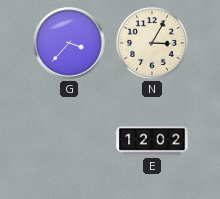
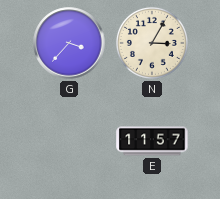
E: 12:02 -> 11:57 (152, 141)
